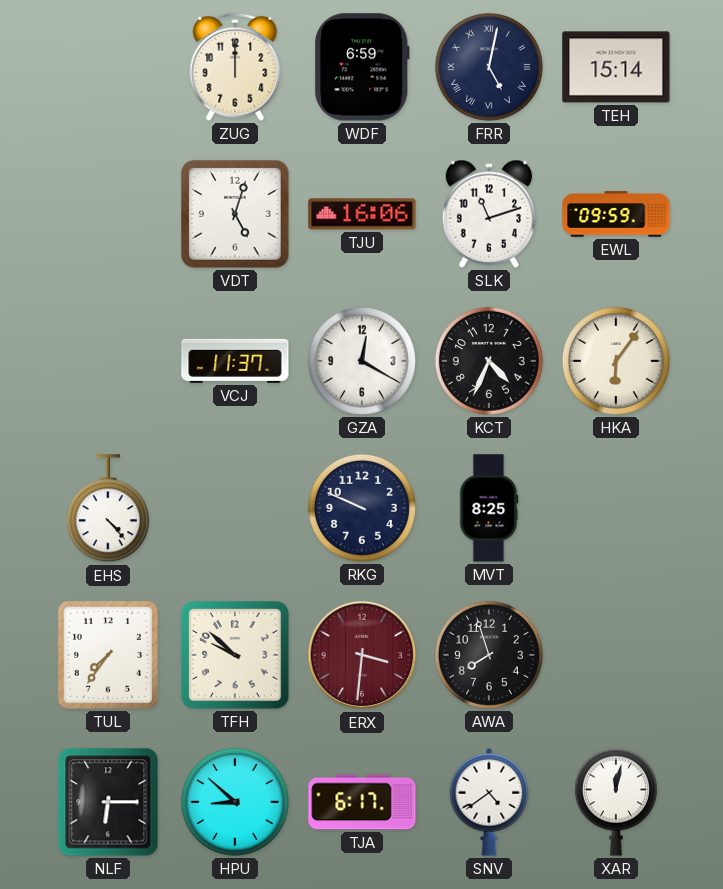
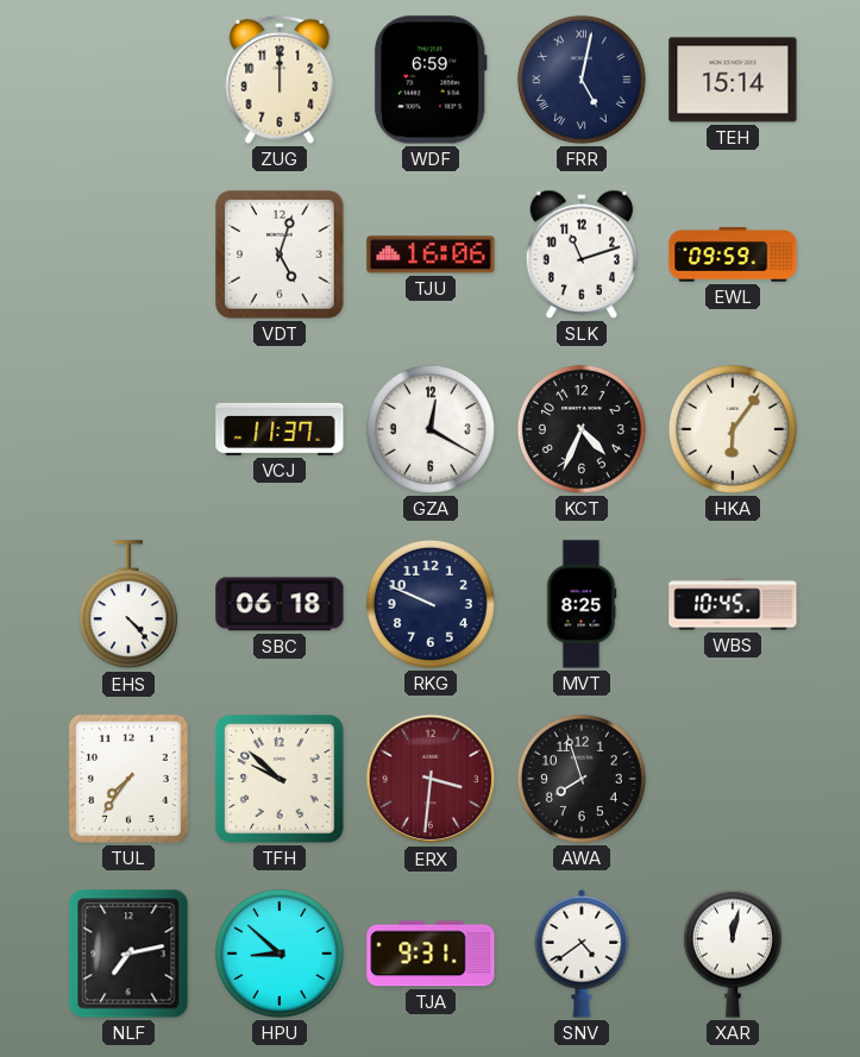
SBC: none -> 06:18 (280, 604)
WBS: none -> 10:45 (733, 604)
NLF: 6:15 -> 7:13 (128, 954)
TJA: 6:17 -> 9:31 (431, 954)
